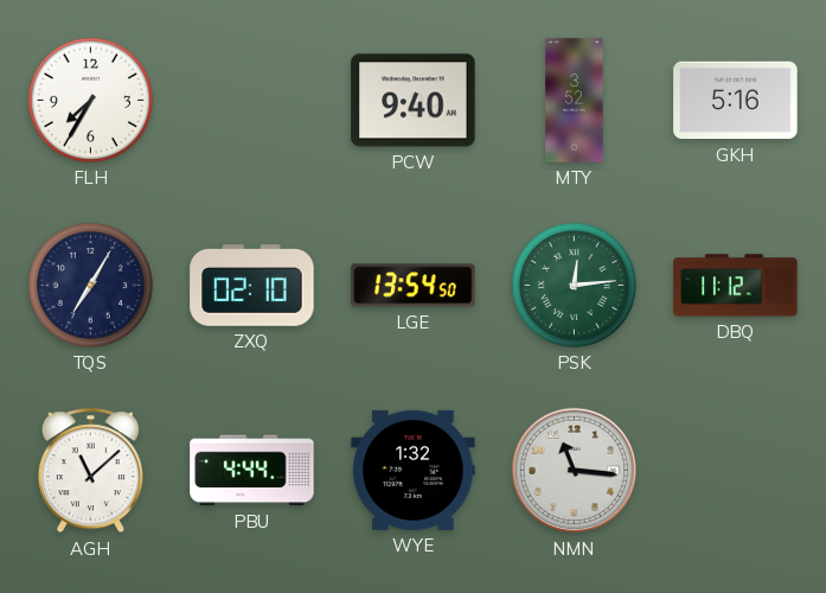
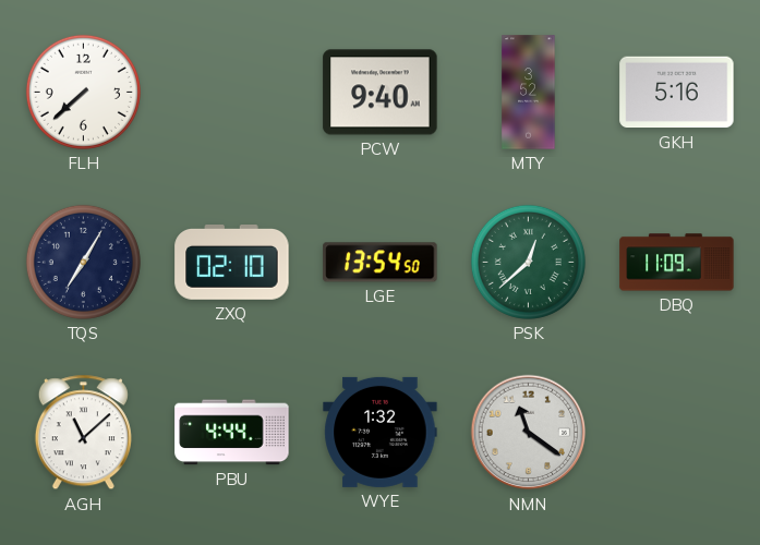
FLH: 7:35 -> 7:38 (83, 92)
PSK: 12:14 -> 12:38 (528, 262)
DBQ: 11:12 -> 11:09 (677, 263)
NMN: 11:16 -> 11:21 (529, 433)
